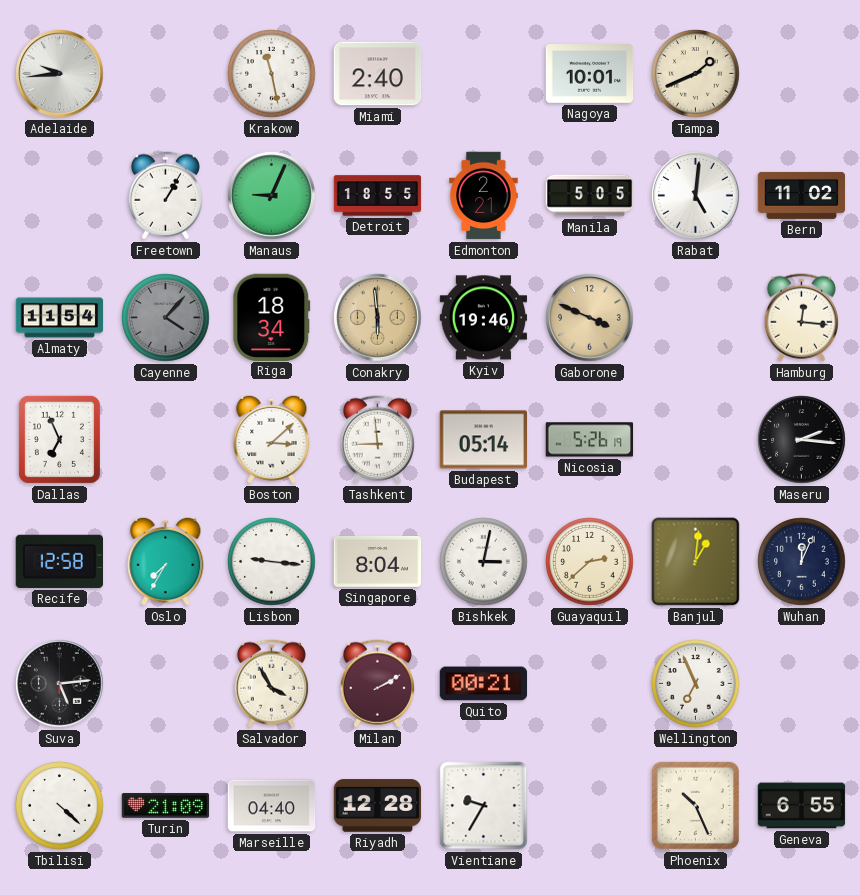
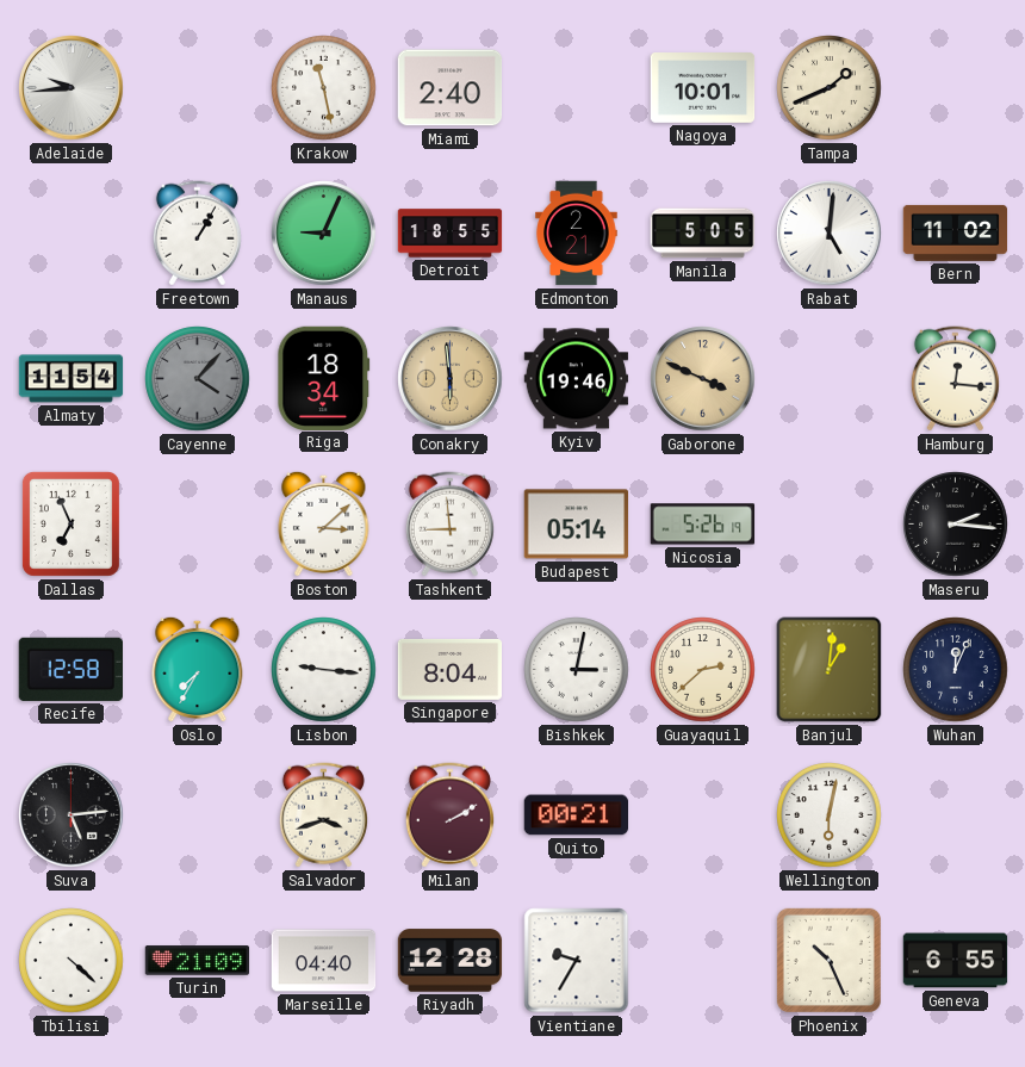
Salvador: 3:55 -> 3:42 (323, 815)
Wellington: 6:56 -> 6:02 (830, 815)
